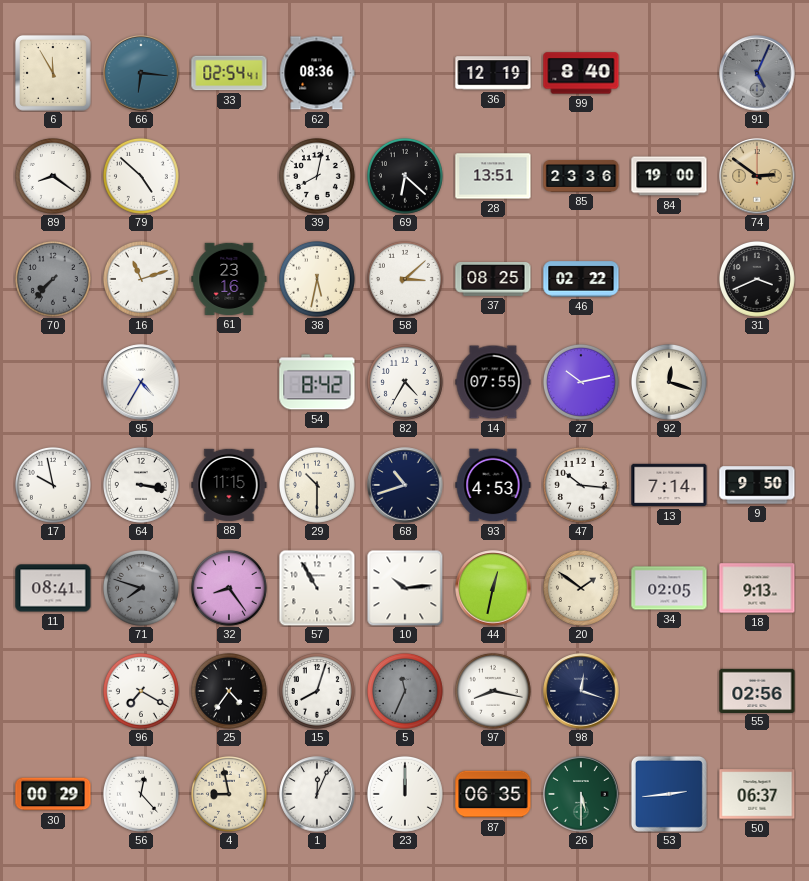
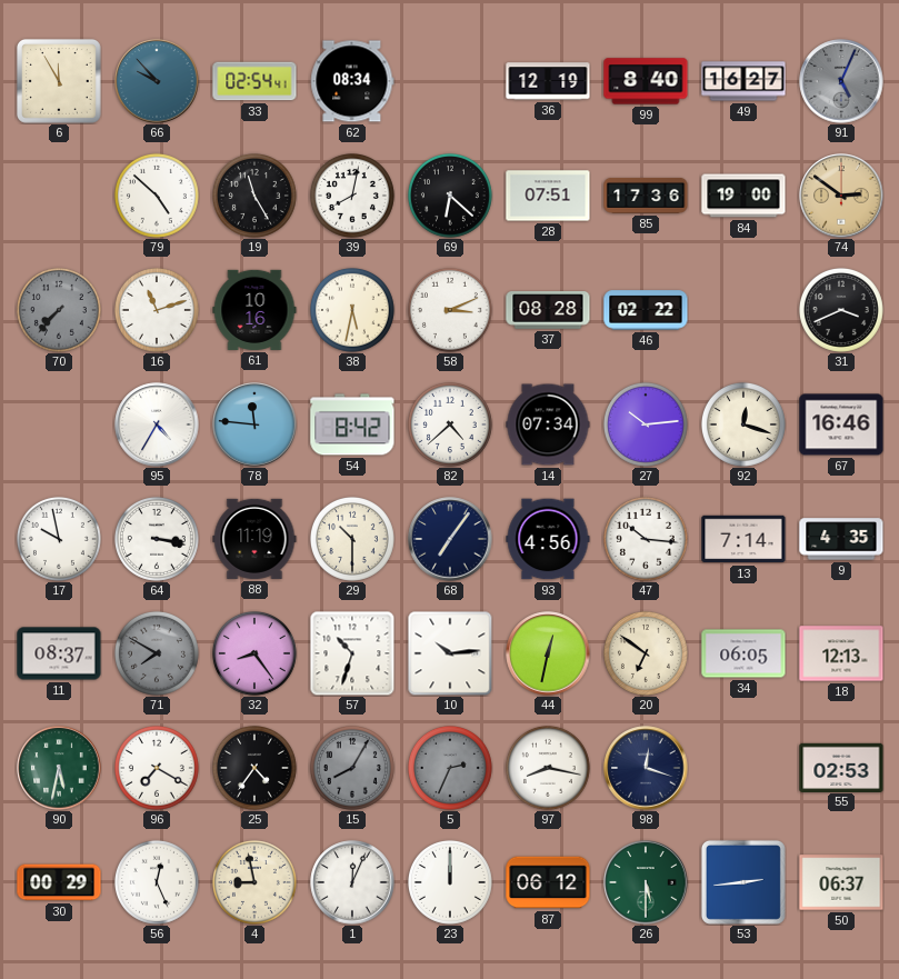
66: 6:16 -> 9:53 (157, 81)
62: 08:36 -> 08:34 (352, 81)
49: none -> 16:27 (743, 81)
89: 8:21 -> none (53, 176)
19: none -> 11:25 (254, 196)
28: 13:51 -> 07:51 (548, 196)
85: 23:36 -> 17:36 (646, 196)
61: 23:16 -> 10:16 (254, 310)
58: 3:08 -> 3:11 (450, 310)
37: 08:25 -> 08:28 (548, 310)
78: none -> 11:46 (254, 424)
82: 4:35 -> 4:38 (450, 424)
14: 07:55 -> 07:34 (548, 424)
27: 10:13 -> 10:14 (646, 424)
67: none -> 16:46 (841, 424)
88: 11:15 -> 11:19 (254, 539)
68: 10:42 -> 7:06 (450, 539)
93: 4:53 -> 4:56 (548, 539)
9: 9:50 -> 4:35 (841, 539)
11: 08:41 -> 08:37 (59, 653)
71: 7:48 -> 7:50 (157, 653)
57: 10:55 -> 10:33 (352, 653)
20: 1:51 -> 6:51 (646, 653)
34: 02:05 -> 06:05 (743, 653)
18: 9:13 -> 12:13 (841, 653)
90: none -> 5:32 (59, 768)
15: 8:03 -> 8:05 (352, 768)
15 dial: white -> grey (352, 768)
5: 11:34 -> 2:34 (450, 768)
55: 02:56 -> 02:53 (841, 767)
56: 12:23 -> 12:26 (157, 882)
87: 06:35 -> 06:12 (548, 882)
